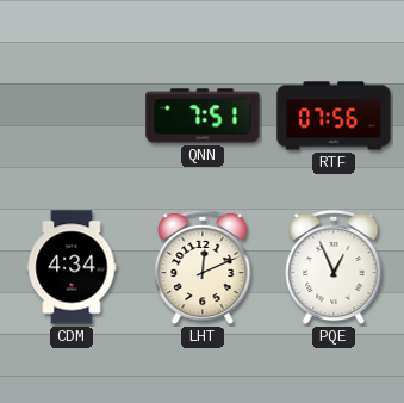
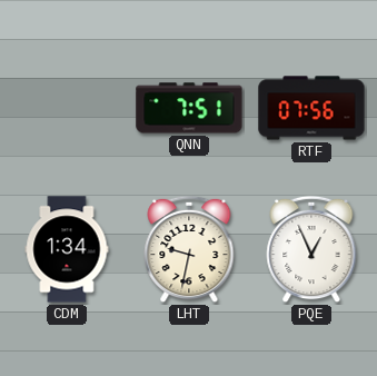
CDM: 4:34 -> 1:34 (67, 249)
LHT: 12:11 -> 9:32 (189, 249)
